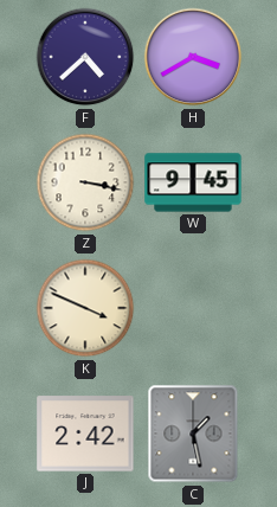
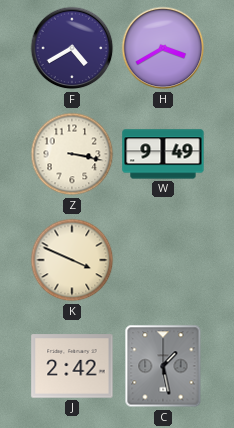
F: 4:38 -> 4:40 (72, 48)
W: 9:45 -> 9:49 (163, 154)
